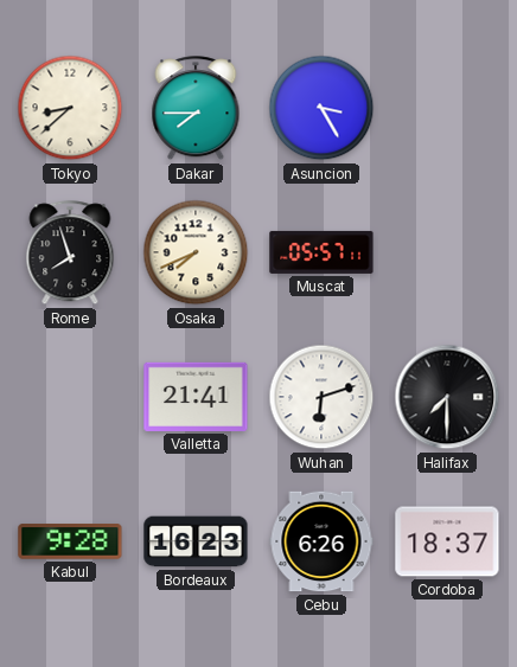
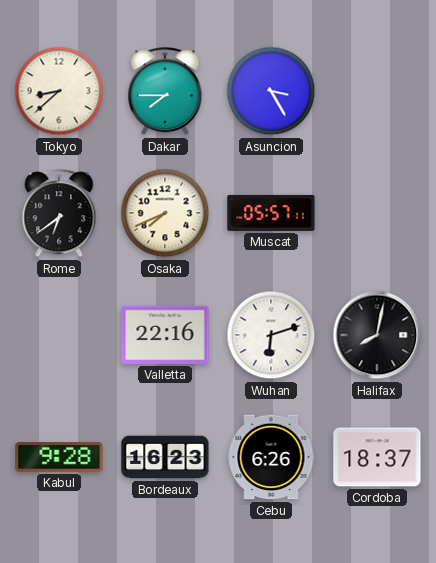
Rome: 7:57 -> 6:39 (59, 214)
Valletta: 21:41 -> 22:16 (165, 335)
Halifax: 7:30 -> 8:02 (377, 335)
